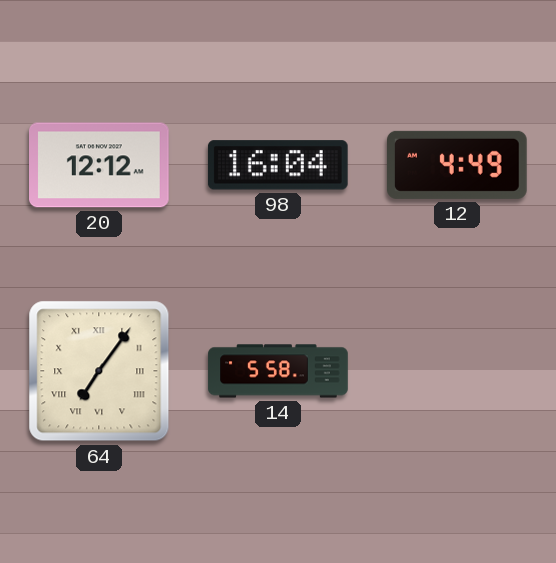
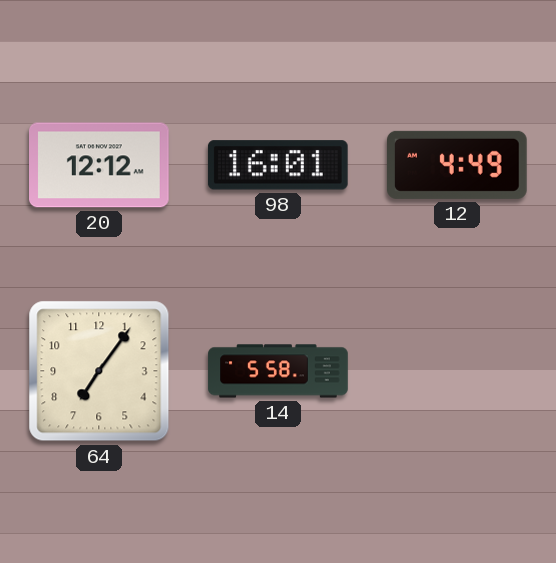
98: 16:04 -> 16:01 (278, 165)
64 numerals: Roman -> Arabic (99, 371)
